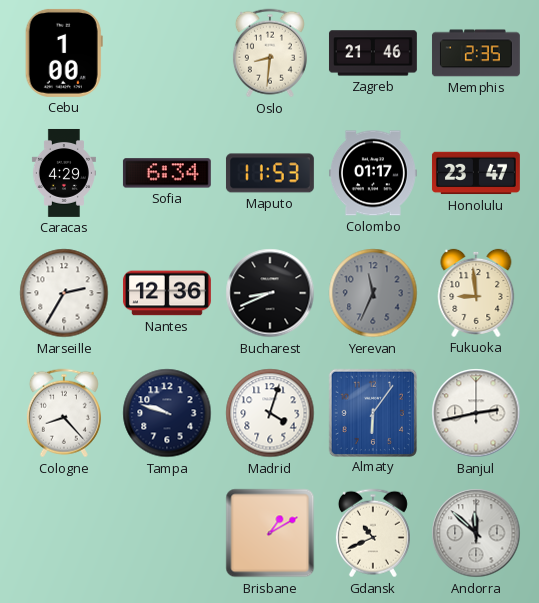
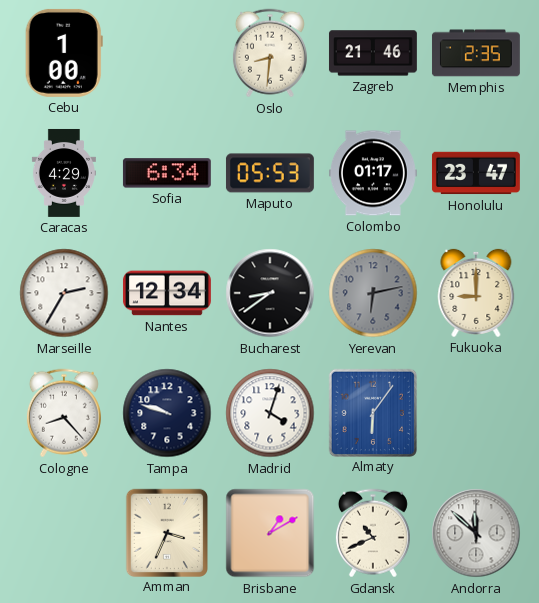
Maputo: 11:53 -> 05:53 (270, 173)
Nantes: 12:36 -> 12:34 (167, 293)
Bucharest: 8:41 -> 8:39 (270, 293)
Yerevan: 11:34 -> 6:13 (373, 293)
Fukuoka: 8:59 -> 9:00 (476, 293)
Banjul: 2:43 -> none (476, 413)
Amman: none -> 3:34 (166, 532)
